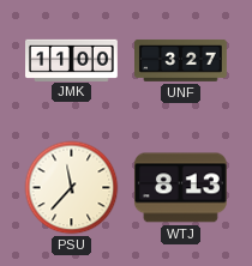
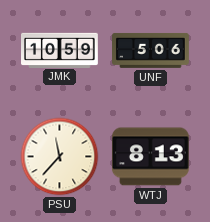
JMK: 11:00 -> 10:59 (60, 50)
UNF: 3:27 -> 5:06 (151, 50)
